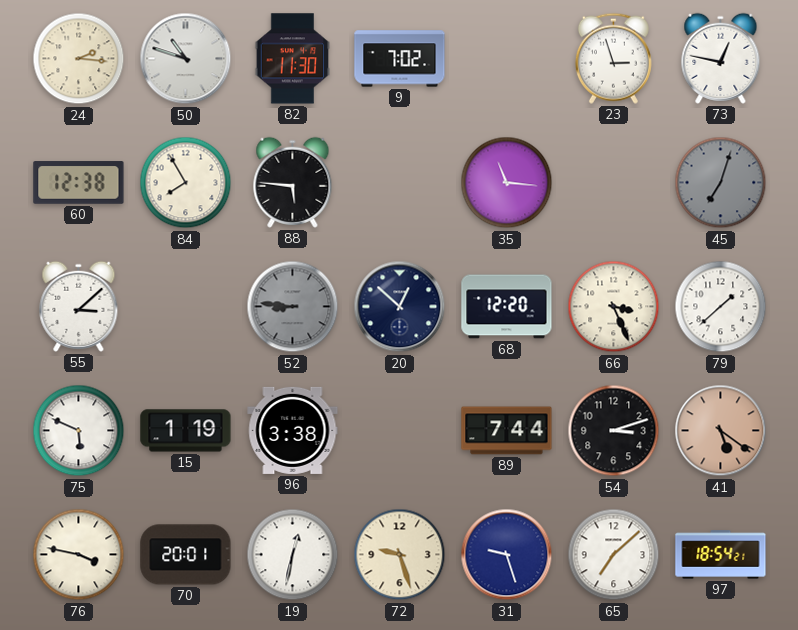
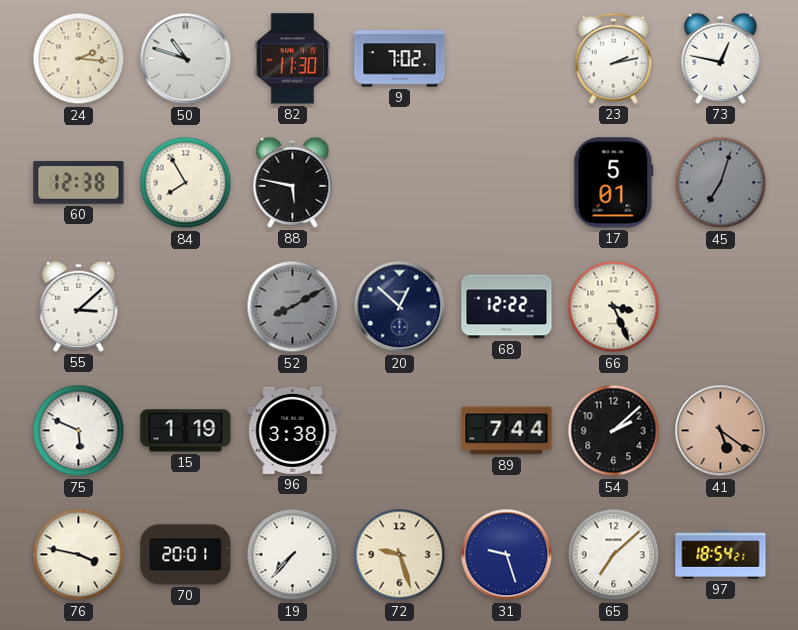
23: 2:57 -> 2:13 (613, 58)
88: 5:46 -> 5:47 (293, 182)
35: 11:16 -> none (507, 183)
17: none -> 5:01 (614, 183)
52: 8:46 -> 8:10 (293, 307)
68: 12:20 -> 12:22 (507, 307)
79: 1:38 -> none (721, 307)
54: 3:12 -> 2:08 (614, 431)
19: 12:32 -> 7:37 (293, 555)
